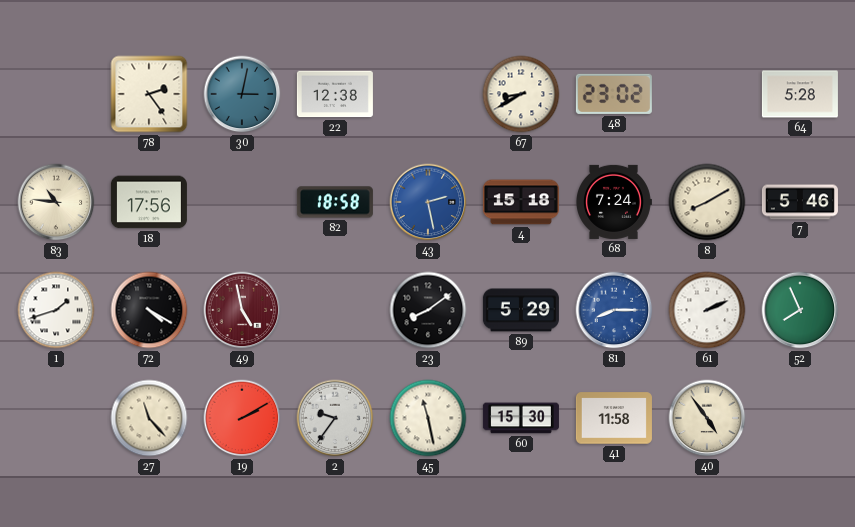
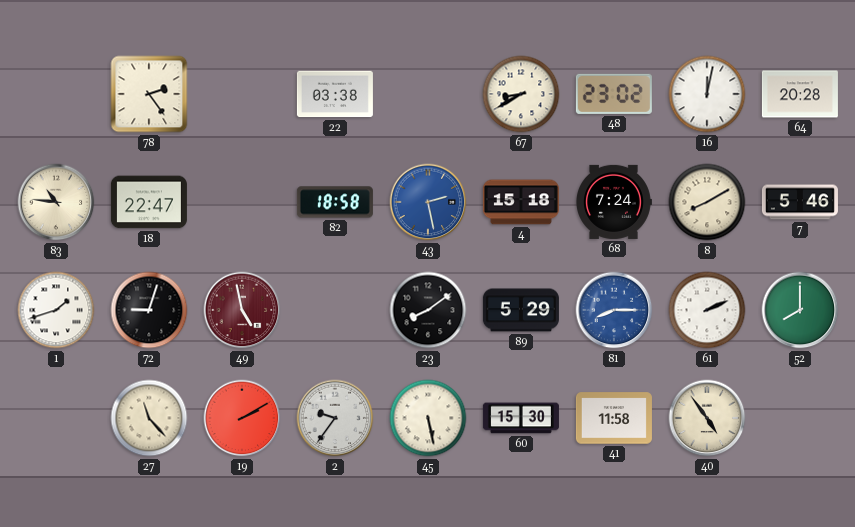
30: 3:02 -> none (242, 94)
22: 12:38 -> 03:38 (335, 94)
16: none -> 12:02 (707, 94)
64: 5:28 -> 20:28 (800, 94)
18: 17:56 -> 22:47 (149, 202)
72: 4:20 -> 9:03 (149, 310)
52: 7:56 -> 8:00 (800, 310)
45: 11:28 -> 5:28 (428, 418)
